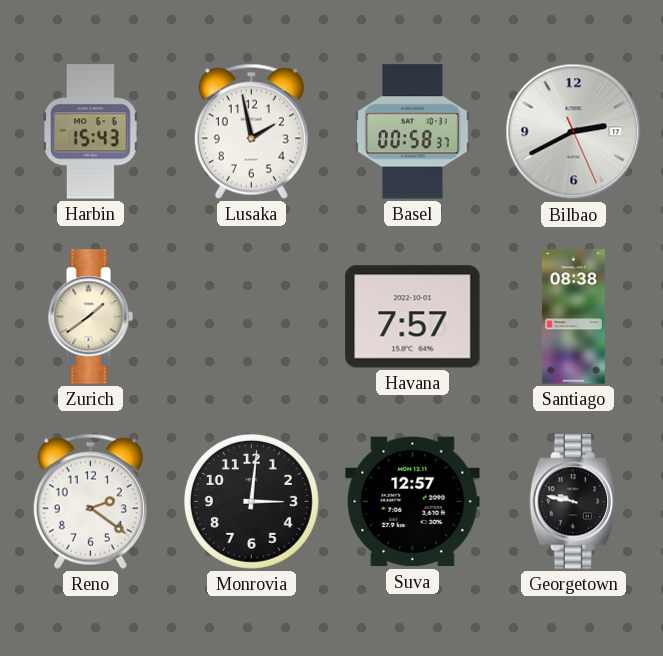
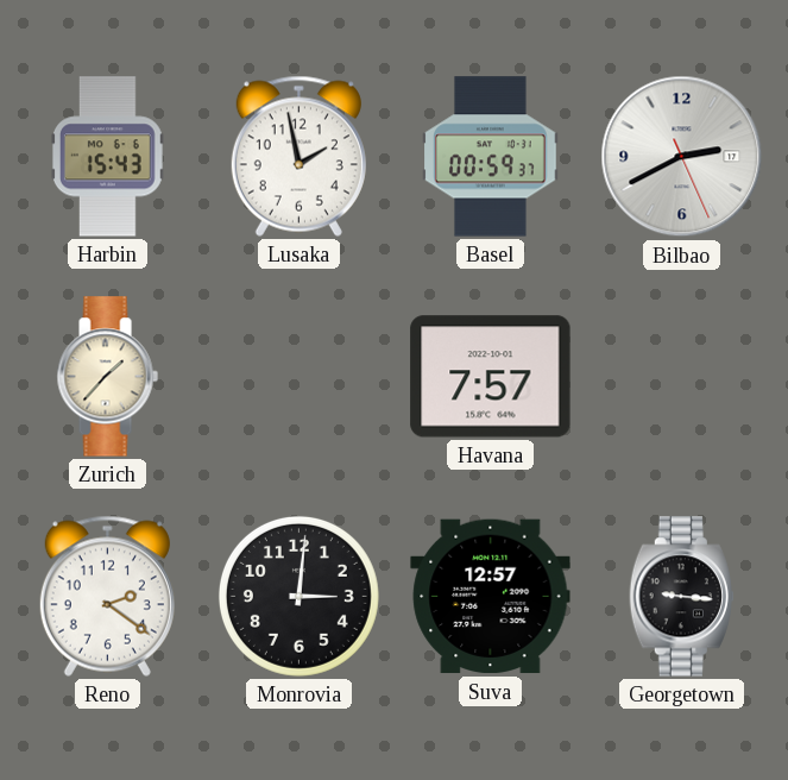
Basel: 00:58 -> 00:59 (491, 157)
Zurich: 1:39 -> 1:37 (107, 377)
Santiago: 08:38 -> none (573, 317)
Georgetown: 9:47 -> 9:16 (681, 597)
